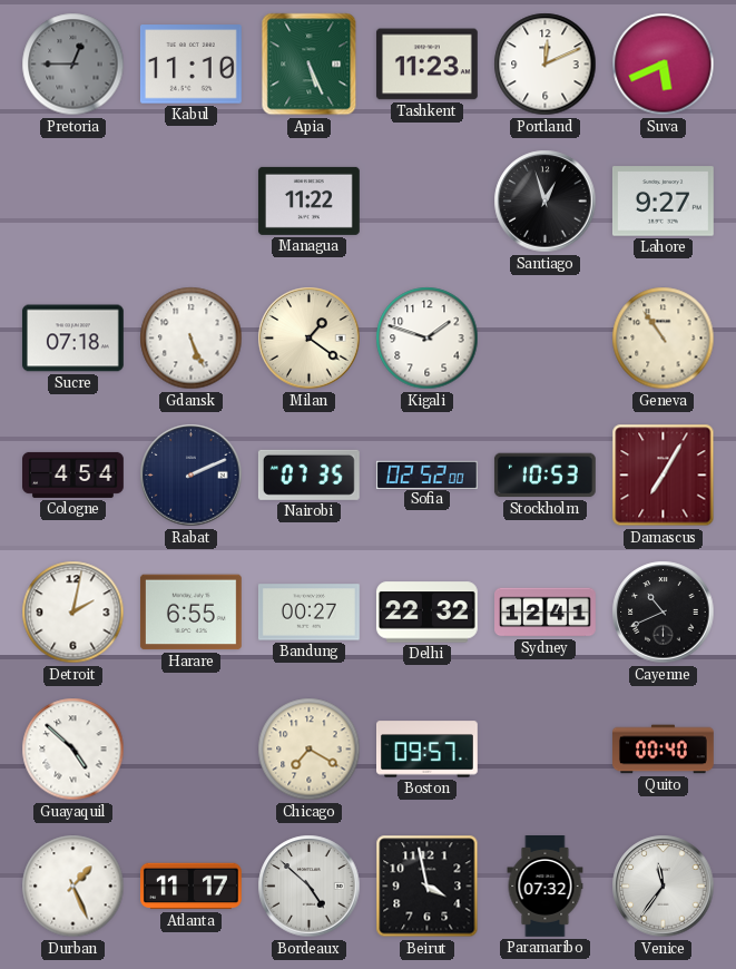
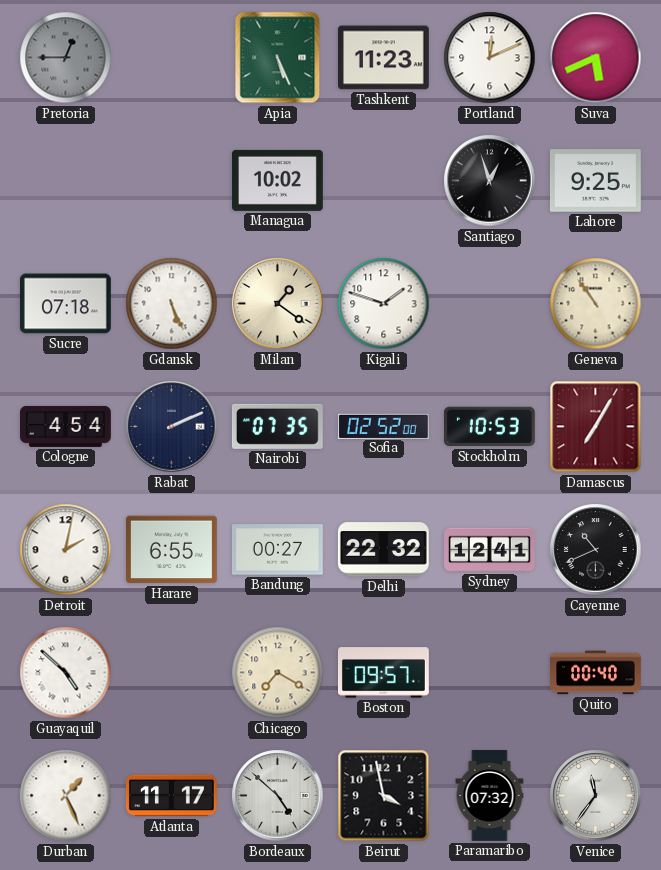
Kabul: 11:10 -> none (190, 65)
Managua: 11:22 -> 10:02 (277, 180)
Lahore: 9:27 -> 9:25 (595, 181)
